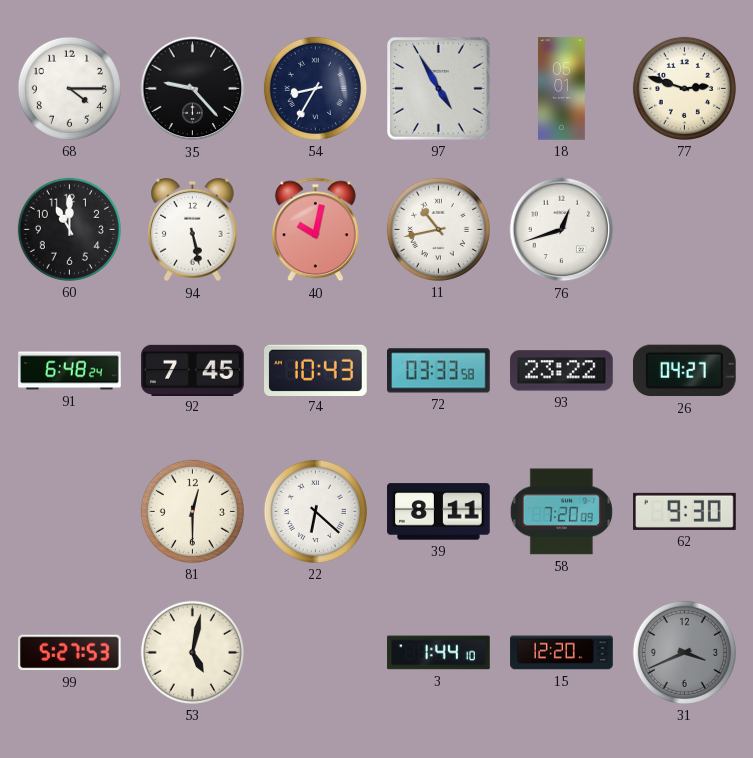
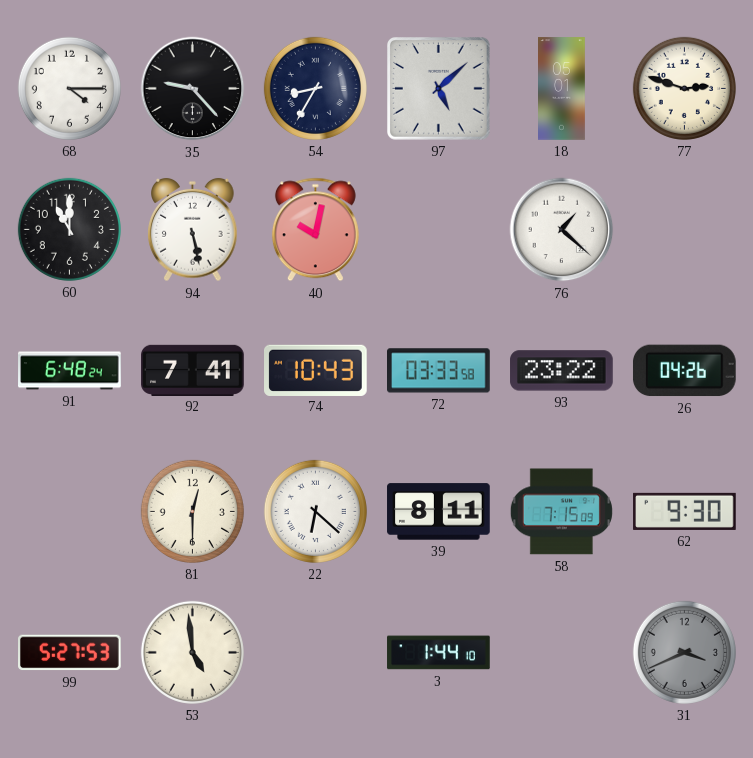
97: 4:55 -> 5:08 (439, 89)
11: 10:43 -> none (438, 229)
76: 12:42 -> 1:22 (562, 230)
92: 7:45 -> 7:41 (193, 370)
26: 04:27 -> 04:26 (684, 371)
58: 7:20 -> 7:15 (561, 512)
53: 5:02 -> 4:59 (192, 652)
15: 12:20 -> none (562, 653)
